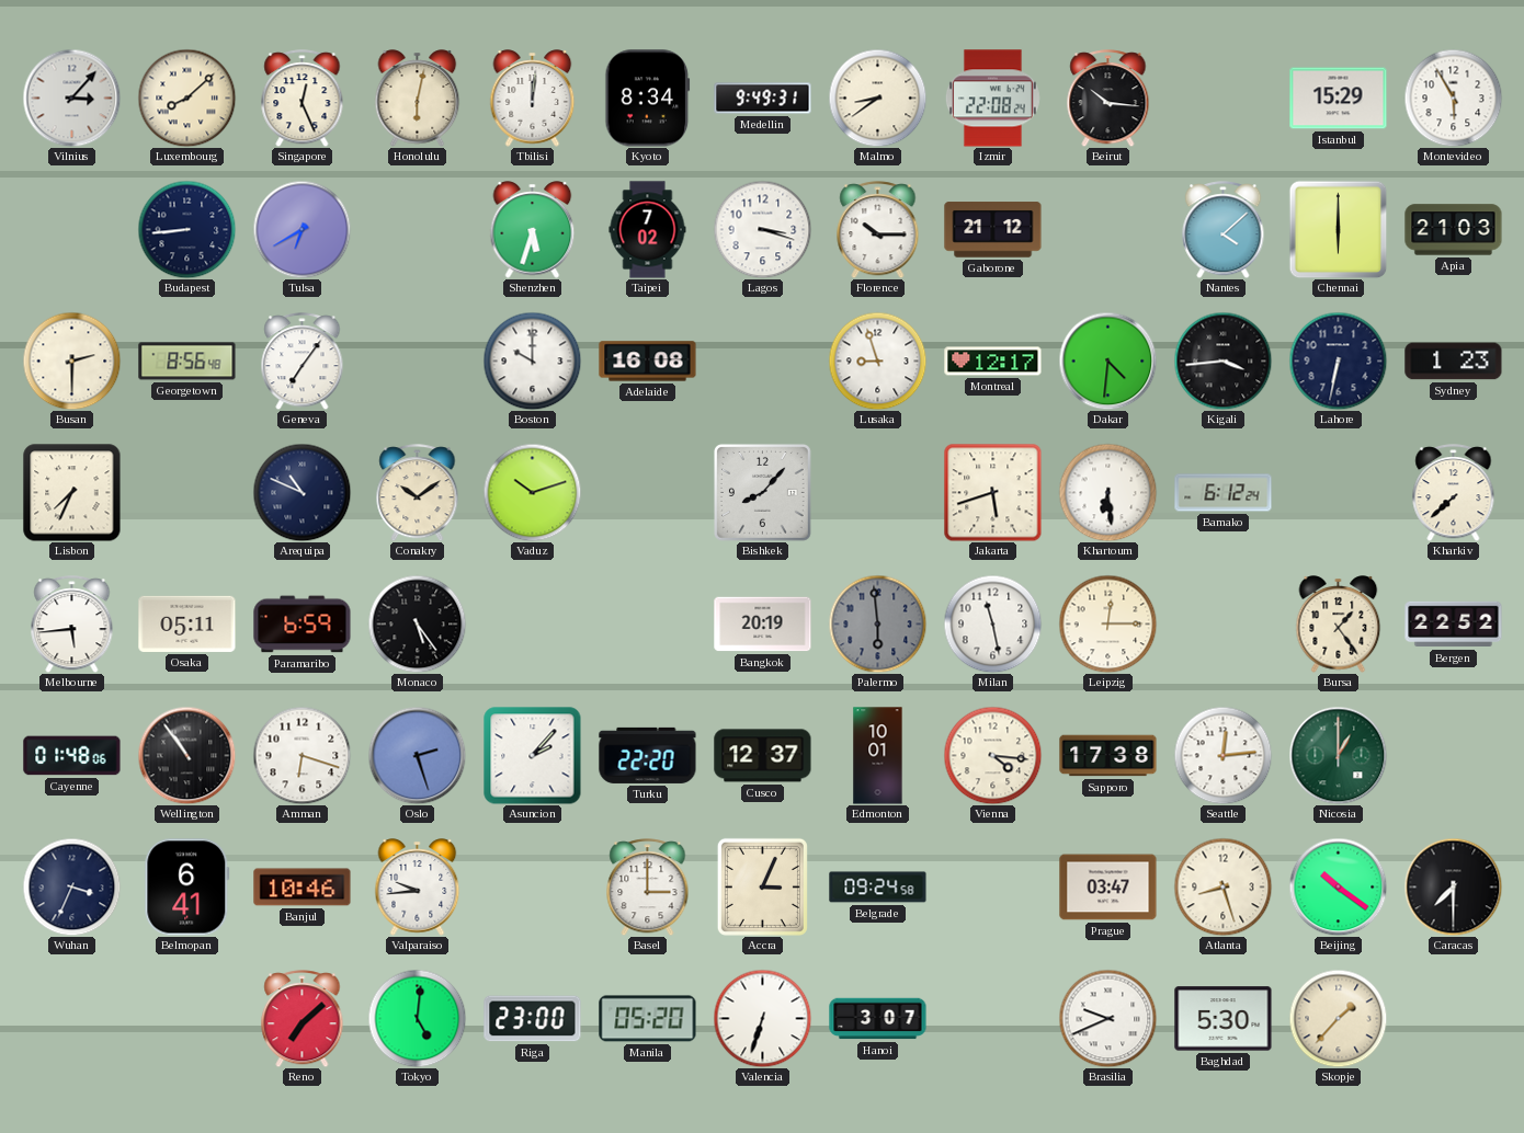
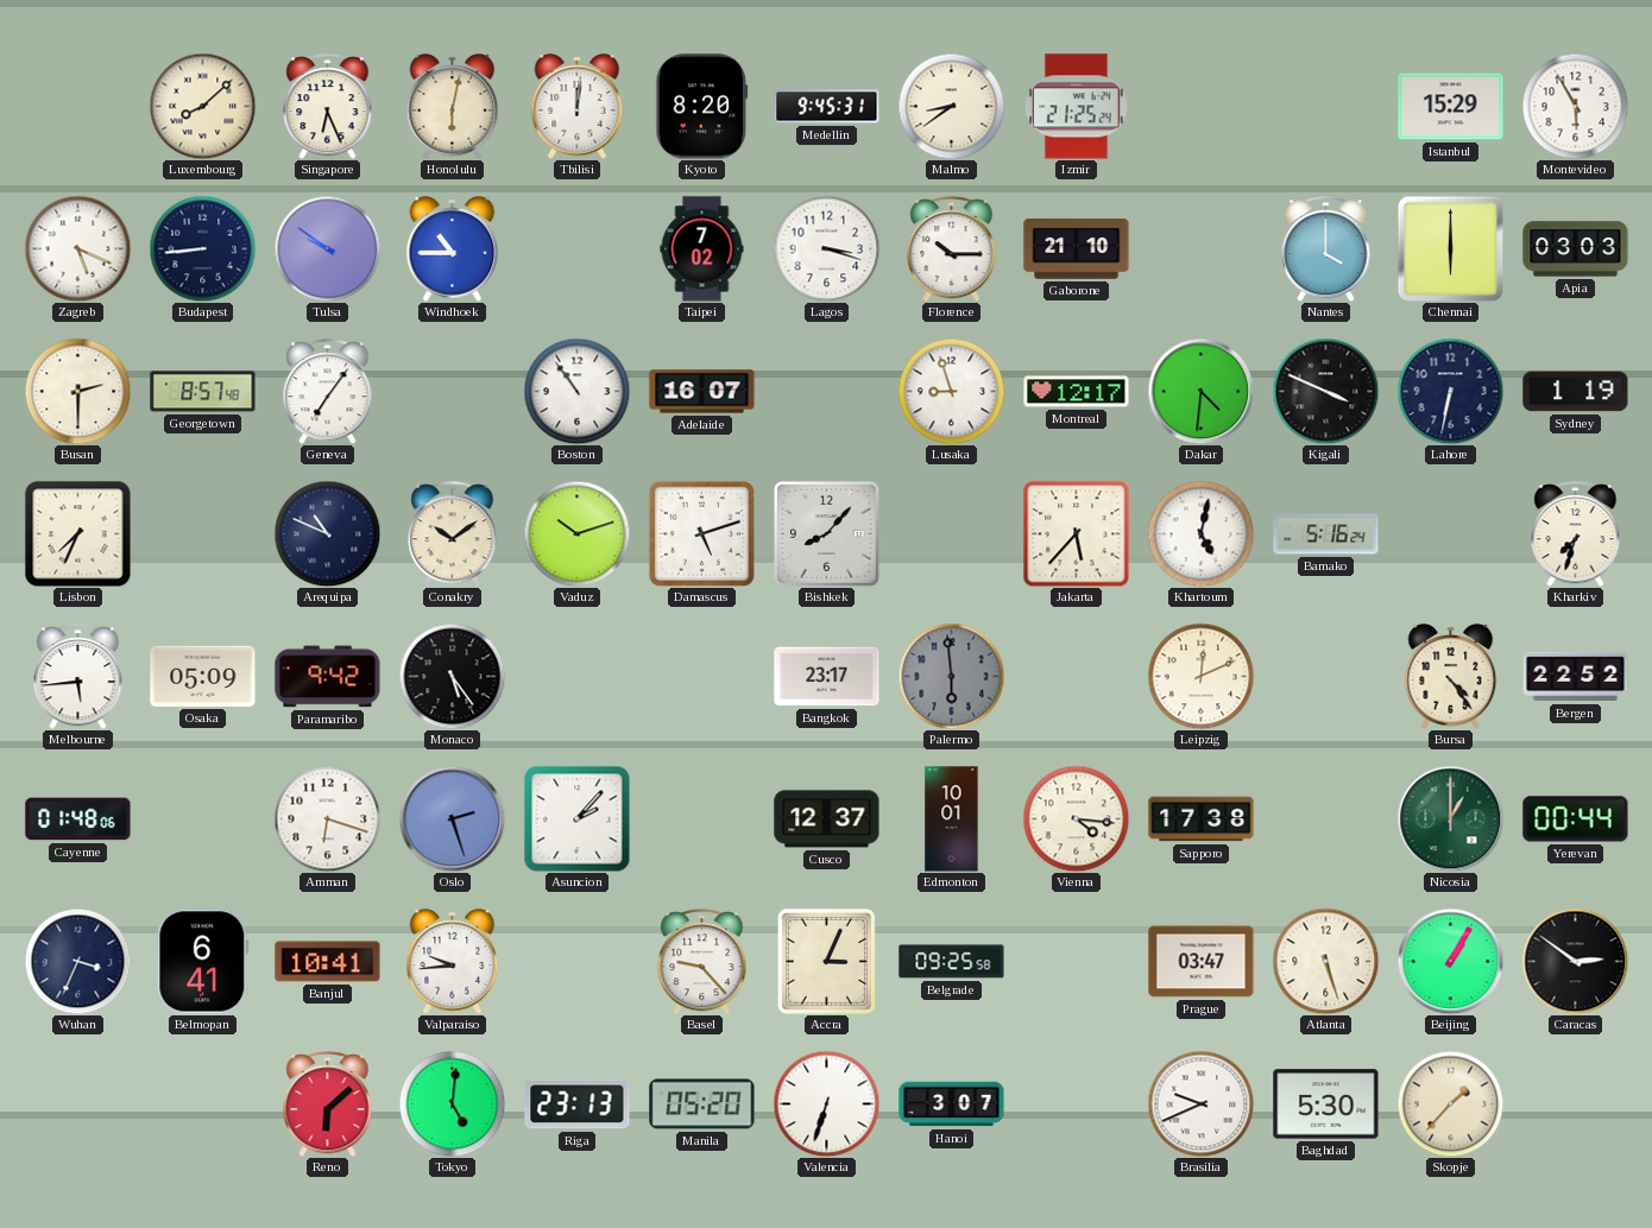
Vilnius: 3:07 -> none (71, 98)
Singapore: 12:26 -> 6:26 (328, 107)
Kyoto: 8:34 -> 8:20 (702, 107)
Medellin: 9:49 -> 9:45 (827, 107)
Izmir: 22:08 -> 21:25 (1076, 107)
Beirut: 10:16 -> none (1108, 99)
Zagreb: none -> 5:19 (77, 248)
Tulsa: 6:40 -> 9:51 (327, 248)
Windhoek: none -> 10:45 (453, 249)
Shenzhen: 5:33 -> none (533, 230)
Gaborone: 21:12 -> 21:10 (1077, 249)
Nantes: 4:08 -> 4:00 (1326, 249)
Apia: 21:03 -> 03:03 (1576, 249)
Georgetown: 8:56 -> 8:57 (203, 392)
Boston: 10:00 -> 10:54 (576, 391)
Adelaide: 16:08 -> 16:07 (702, 392)
Kigali: 3:44 -> 3:49 (1325, 391)
Sydney: 1:23 -> 1:19 (1576, 392)
Damascus: none -> 5:12 (701, 533)
Jakarta: 5:42 -> 5:37 (1076, 533)
Khartoum: 6:29 -> 5:02 (1200, 533)
Bamako: 6:12 -> 5:16 (1326, 534)
Kharkiv: 7:38 -> 7:33 (1576, 534)
Osaka: 05:11 -> 05:09 (203, 676)
Paramaribo: 6:59 -> 9:42 (328, 677)
Bangkok: 20:19 -> 23:17 (827, 677)
Milan: 11:28 -> none (992, 623)
Leipzig: 12:15 -> 12:11 (1200, 676)
Bursa: 1:24 -> 4:24 (1451, 677)
Wellington: 10:54 -> none (186, 755)
Turku: 22:20 -> none (648, 755)
Seattle: 12:14 -> none (1222, 755)
Yerevan: none -> 00:44 (1576, 819)
Banjul: 10:46 -> 10:41 (328, 962)
Basel: 3:00 -> 9:23 (702, 962)
Belgrade: 09:24 -> 09:25 (952, 962)
Atlanta: 8:27 -> 5:27 (1325, 961)
Beijing: 10:21 -> 1:05 (1450, 961)
Caracas: 7:30 -> 2:51 (1575, 961)
Reno: 7:08 -> 6:08 (328, 1104)
Riga: 23:00 -> 23:13 (578, 1104)
